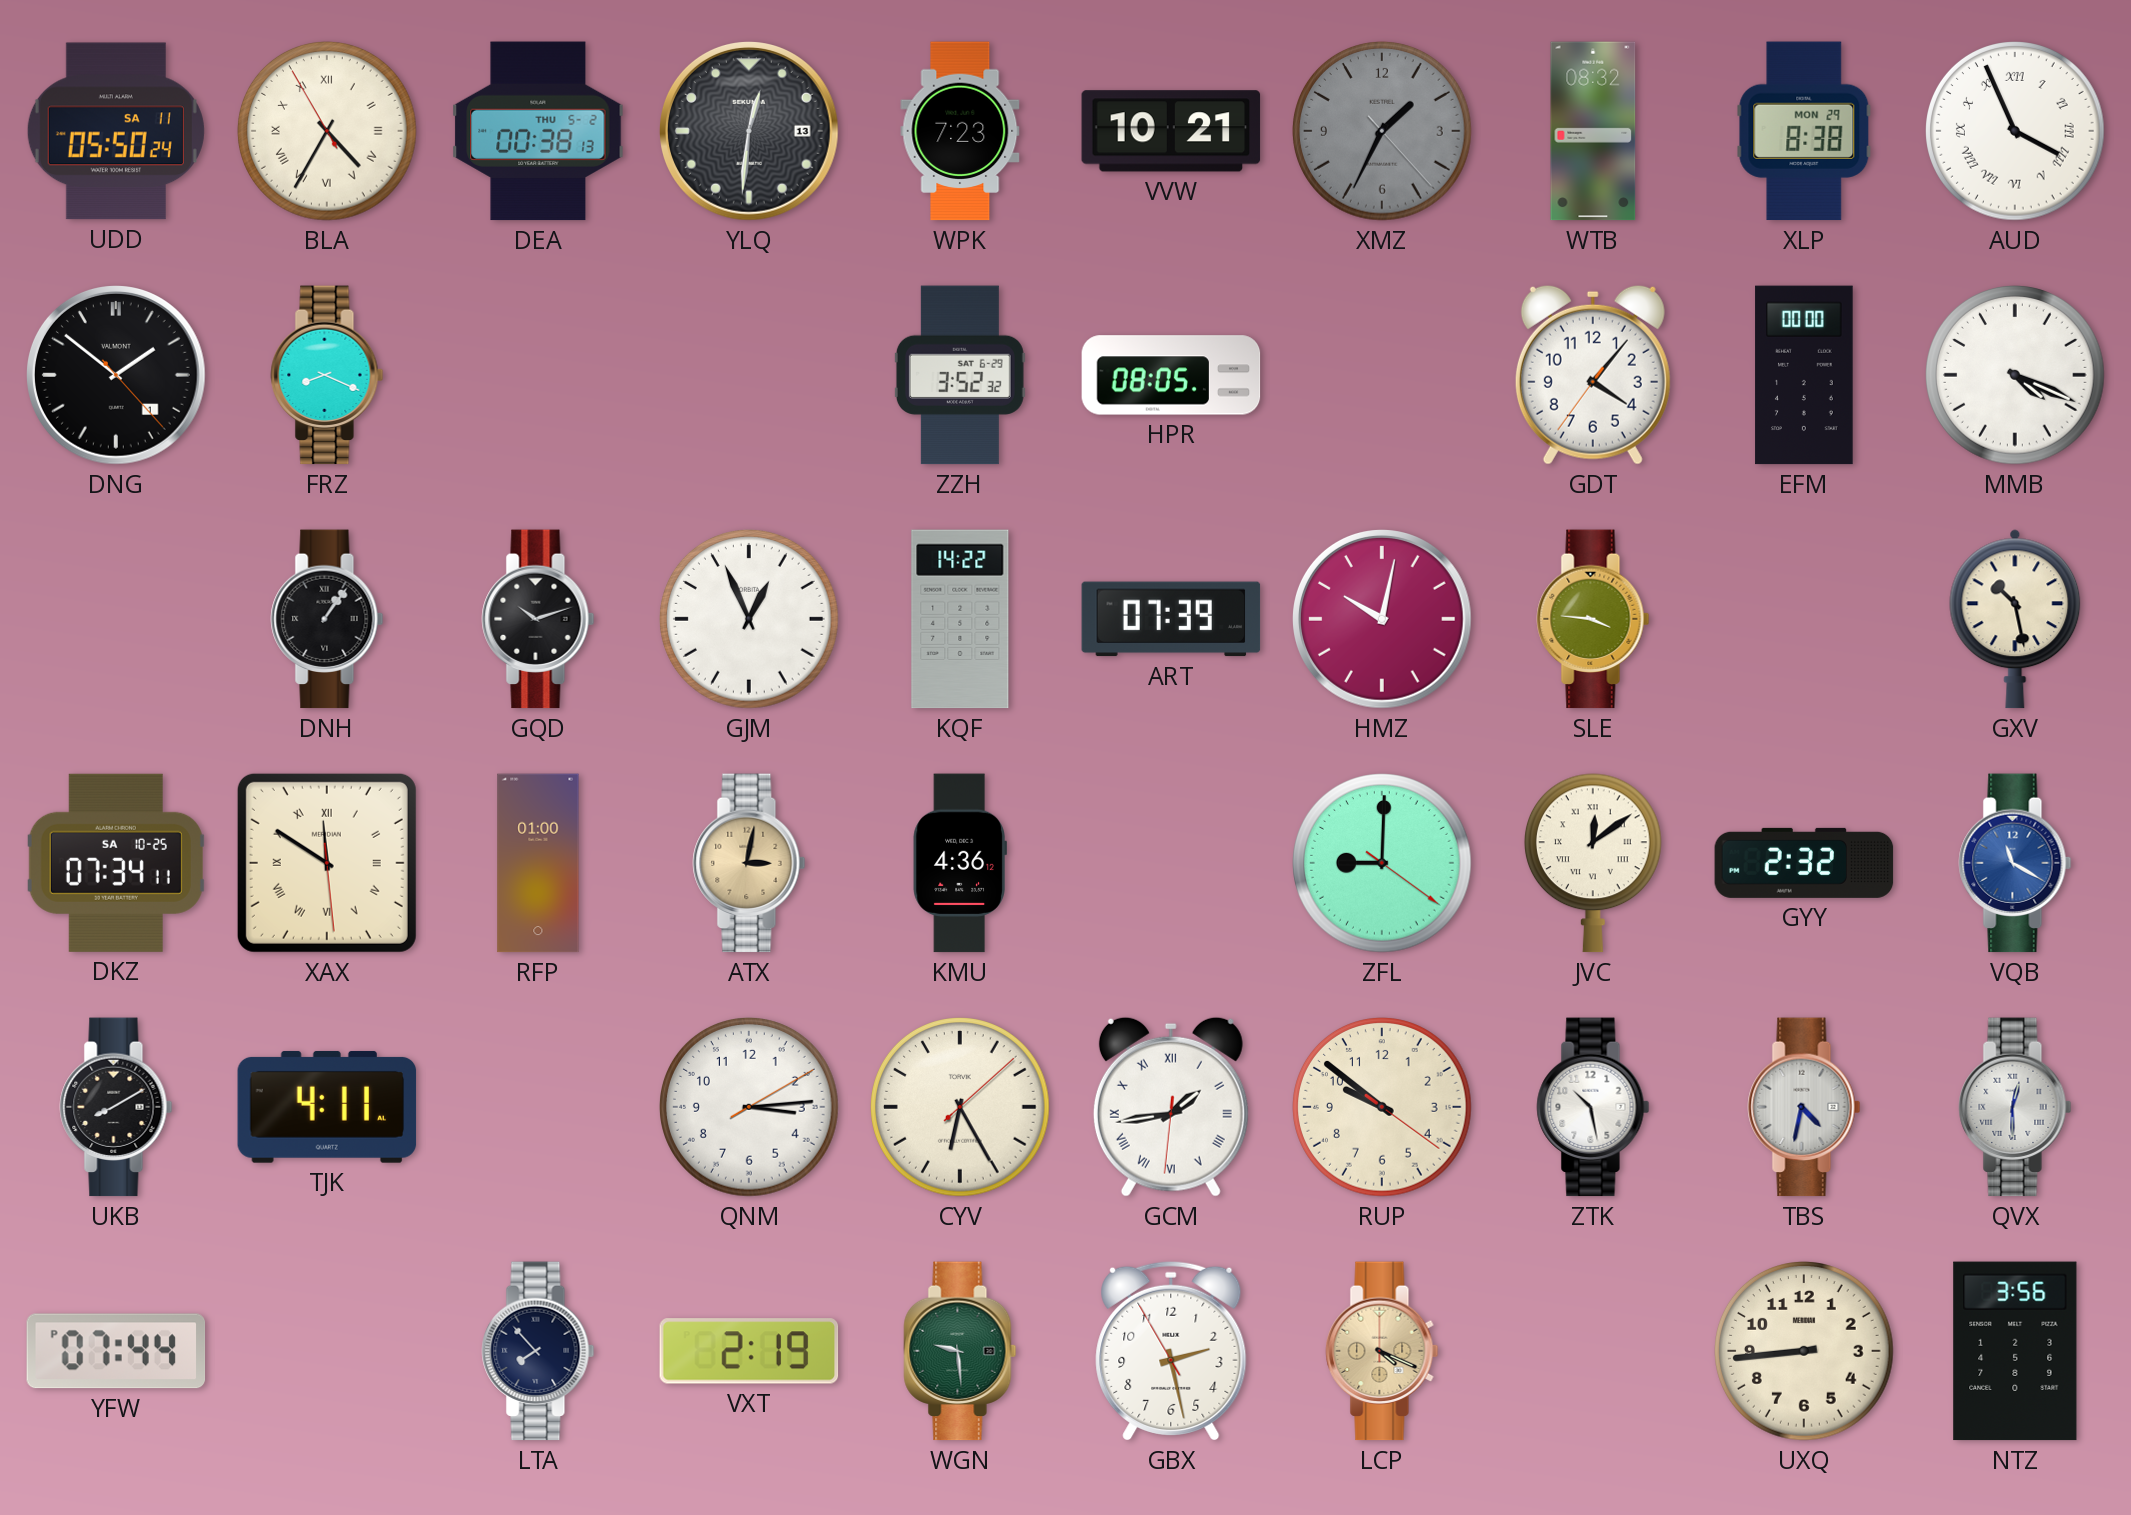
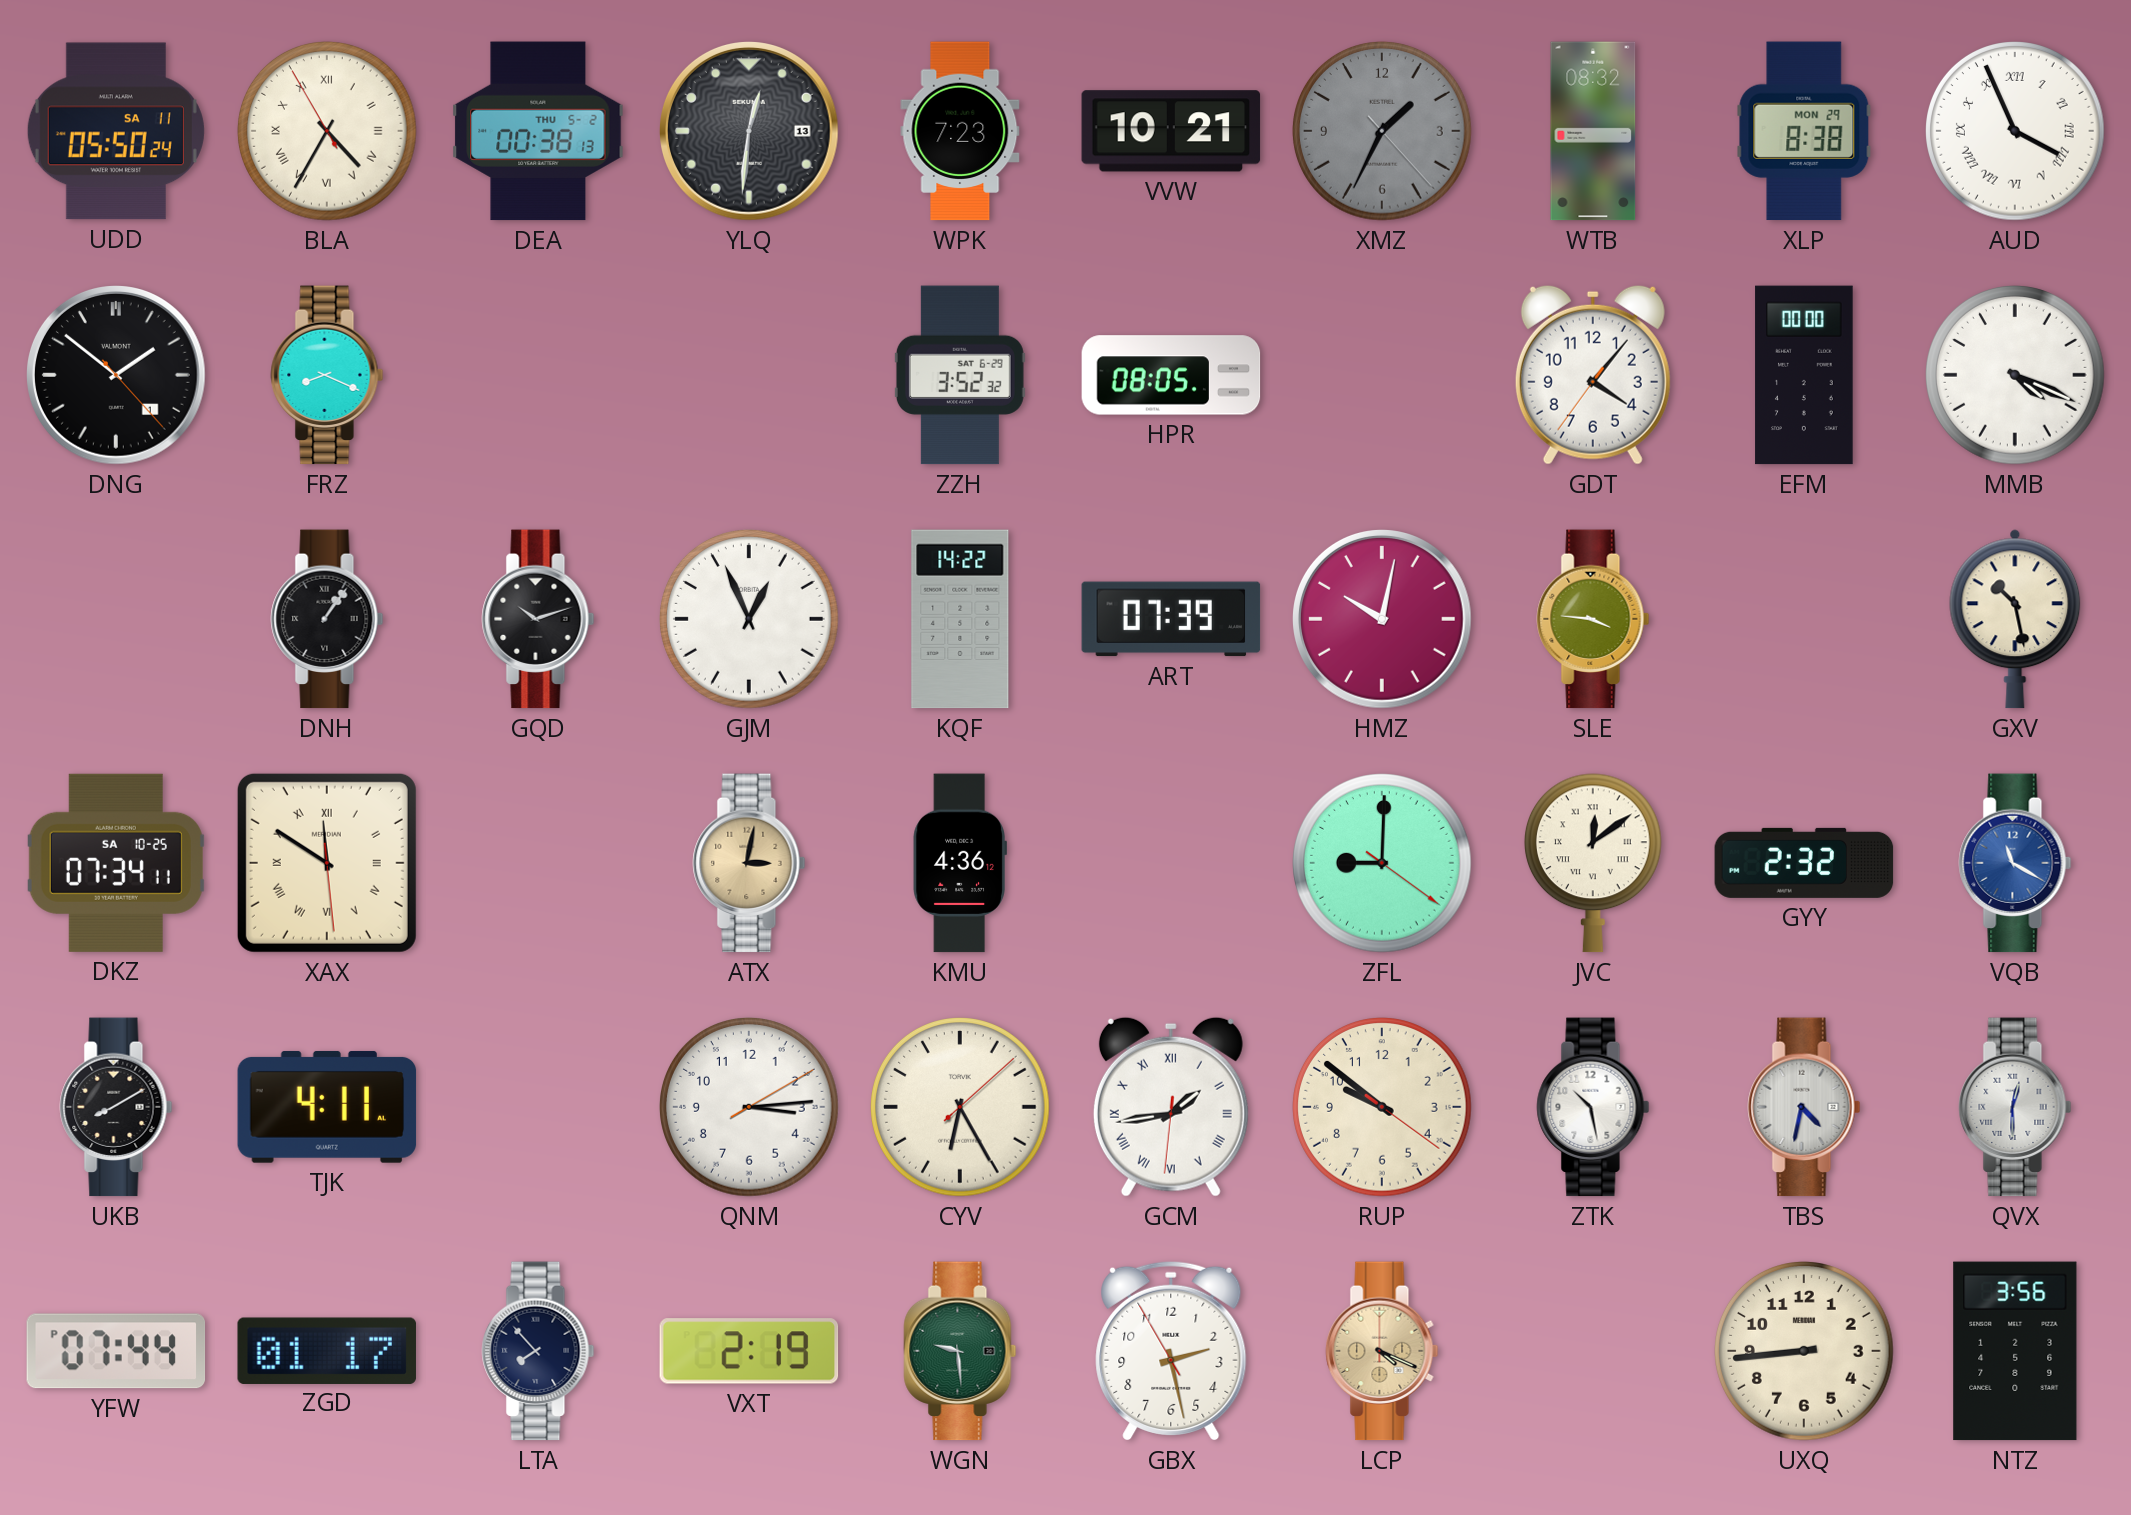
RFP: 01:00 -> none (538, 863)
ZGD: none -> 01:17 (326, 1350)
